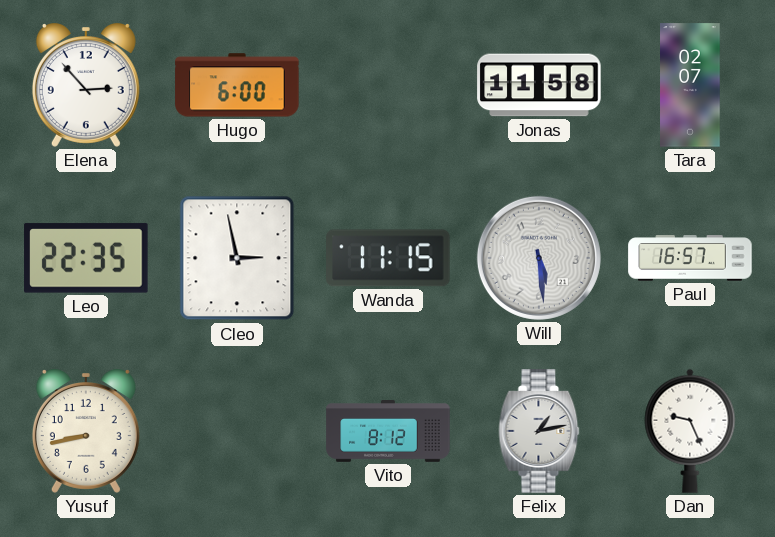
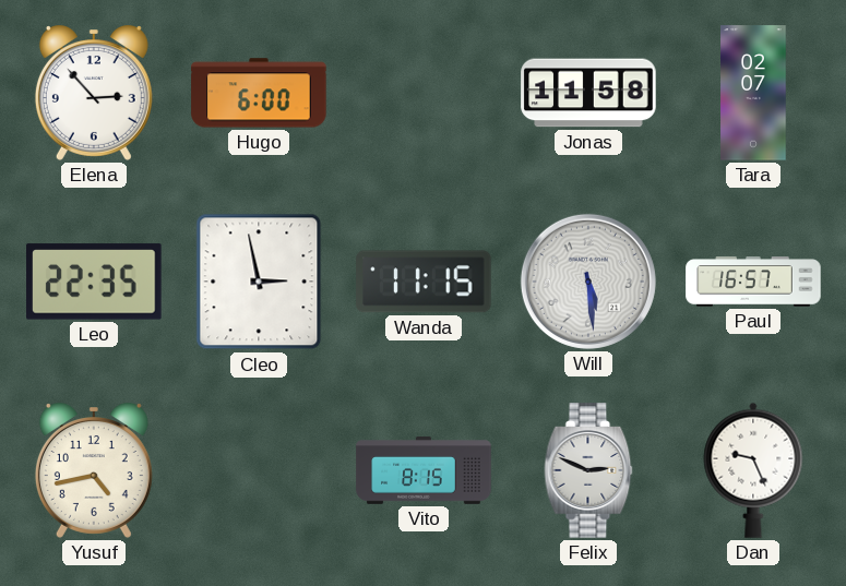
Yusuf: 8:43 -> 4:43 (94, 471)
Vito: 8:12 -> 8:15 (424, 470)
Felix: 1:13 -> 2:49 (588, 470)
